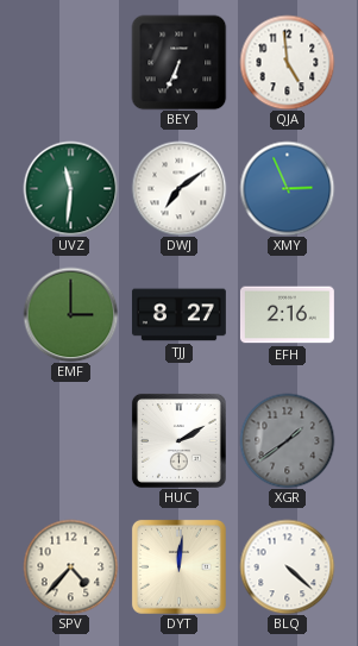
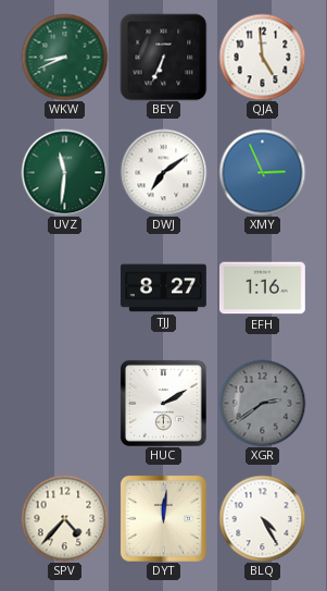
WKW: none -> 8:41 (64, 57)
EMF: 3:00 -> none (70, 314)
EFH: 2:16 -> 1:16 (262, 288)
XGR: 1:39 -> 2:39 (262, 403)
BLQ: 4:22 -> 4:25 (262, 518)
